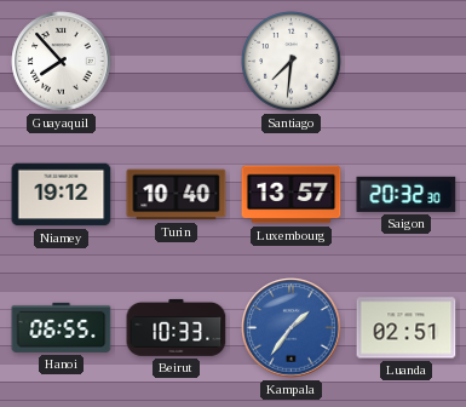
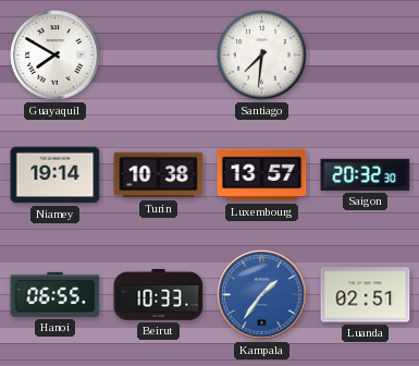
Guayaquil: 7:53 -> 7:50 (56, 56)
Niamey: 19:12 -> 19:14 (56, 175)
Turin: 10:40 -> 10:38 (159, 175)
